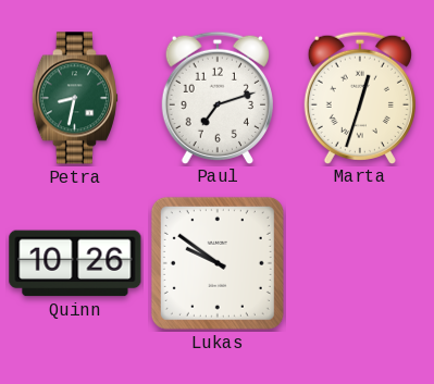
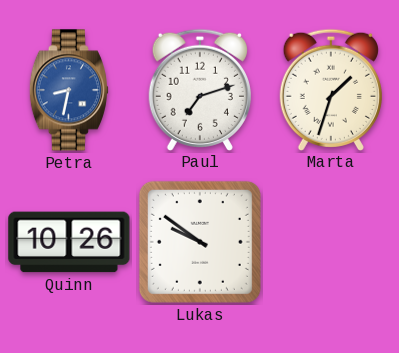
Petra dial: green -> blue (69, 90)
Marta: 12:33 -> 1:33 (331, 89)
